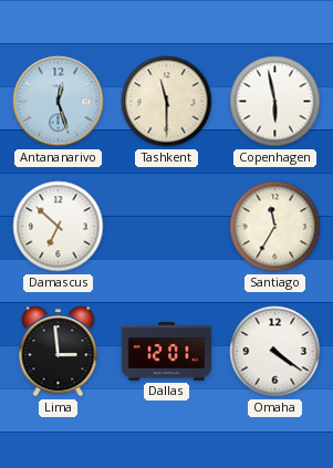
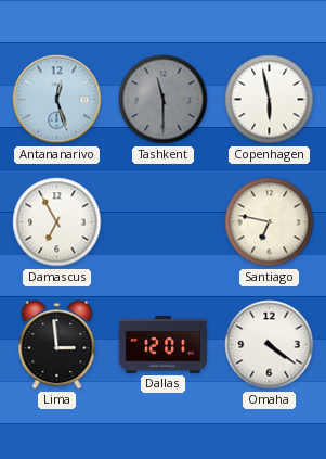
Tashkent dial: cream -> grey (164, 100)
Damascus: 6:52 -> 6:55 (57, 222)
Santiago: 11:35 -> 6:47 (270, 222)
